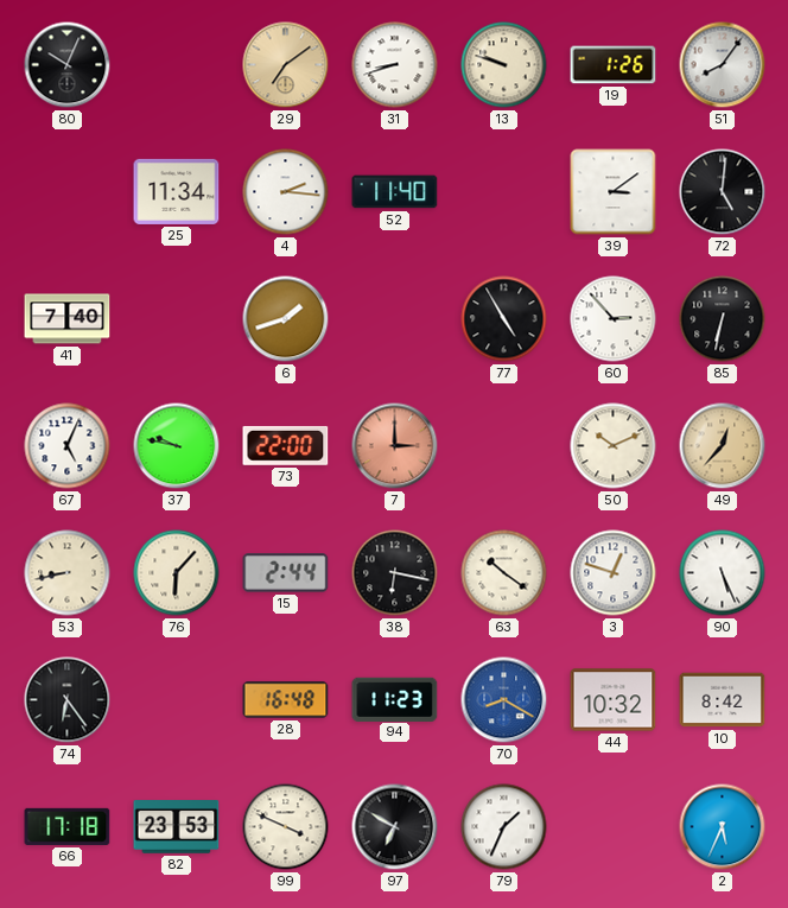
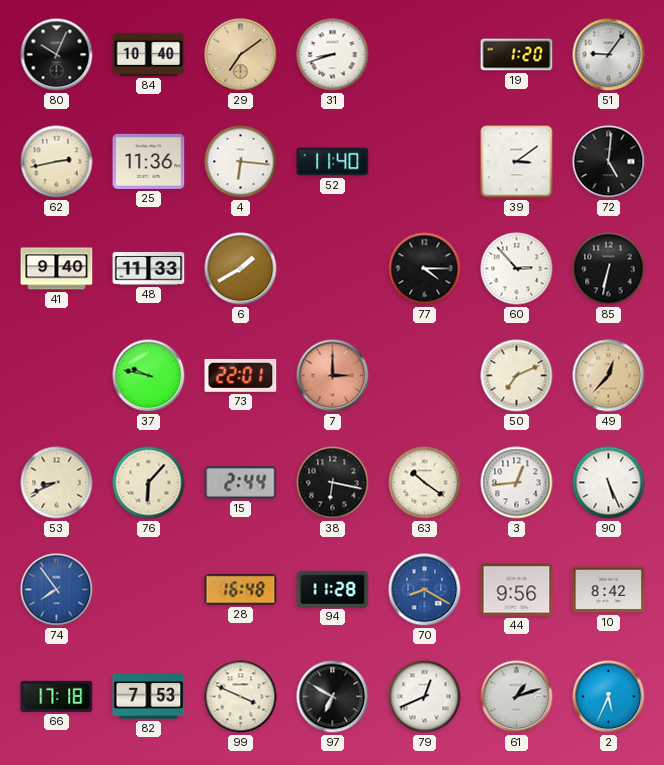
84: none -> 10:40 (149, 54)
13: 9:48 -> none (504, 65)
19: 1:26 -> 1:20 (517, 55)
51: 8:06 -> 9:06 (609, 55)
62: none -> 2:43 (57, 162)
25: 11:34 -> 11:36 (149, 161)
4: 2:16 -> 6:16 (241, 162)
41: 7:40 -> 9:40 (57, 269)
48: none -> 11:33 (149, 268)
6: 1:42 -> 1:40 (241, 269)
77: 4:55 -> 4:15 (425, 269)
67: 5:04 -> none (68, 446)
73: 22:00 -> 22:01 (241, 375)
50: 10:11 -> 7:11 (517, 376)
53: 8:43 -> 8:41 (57, 483)
3: 12:48 -> 12:44 (517, 483)
74: 6:24 -> 7:54 (57, 590)
74 dial: black -> blue (57, 590)
94: 11:23 -> 11:28 (333, 589)
44: 10:32 -> 9:56 (517, 590)
82: 23:53 -> 7:53 (149, 697)
79: 1:34 -> 12:41 (425, 697)
61: none -> 1:12 (517, 697)
